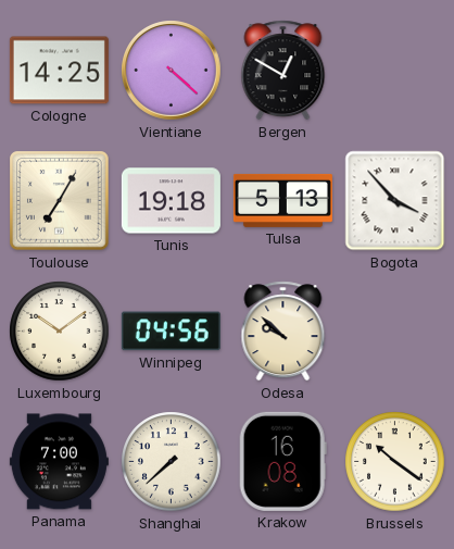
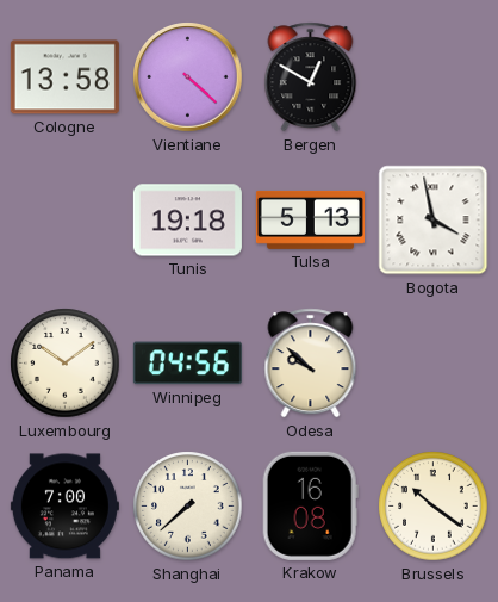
Cologne: 14:25 -> 13:58 (64, 77)
Toulouse: 7:05 -> none (60, 201)
Bogota: 3:53 -> 3:58 (434, 221)
